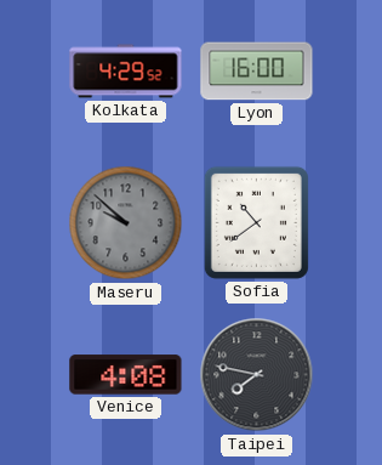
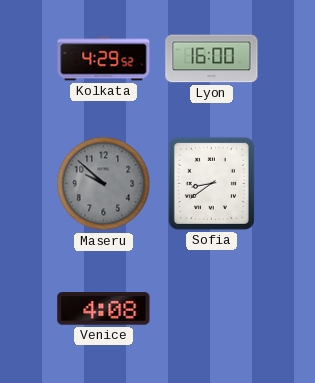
Sofia: 10:39 -> 8:39 (211, 183)
Taipei: 7:47 -> none (257, 375)
